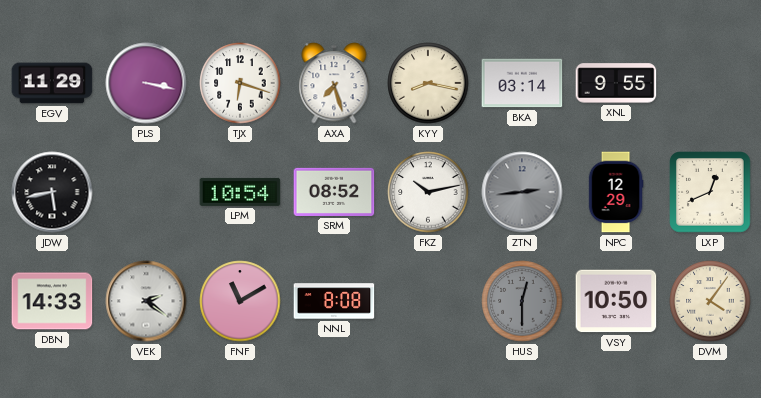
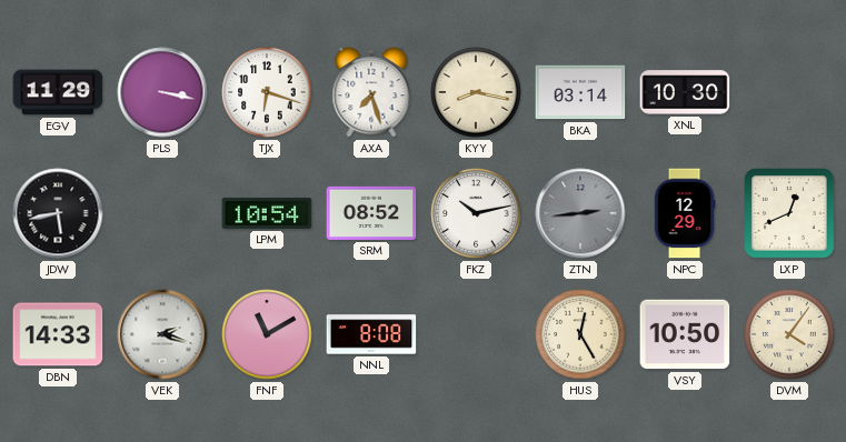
XNL: 9:55 -> 10:30 (685, 92)
VEK: 2:21 -> 2:18 (162, 334)
HUS: 12:30 -> 12:25 (580, 334)
HUS dial: grey -> cream (580, 334)
